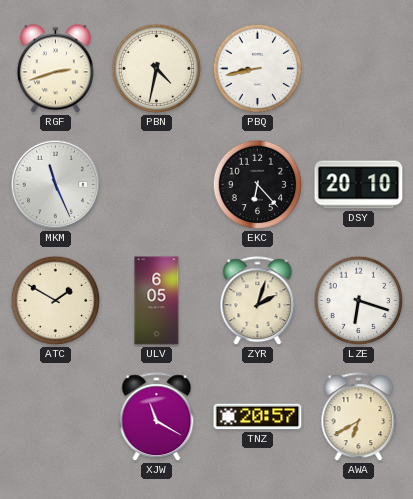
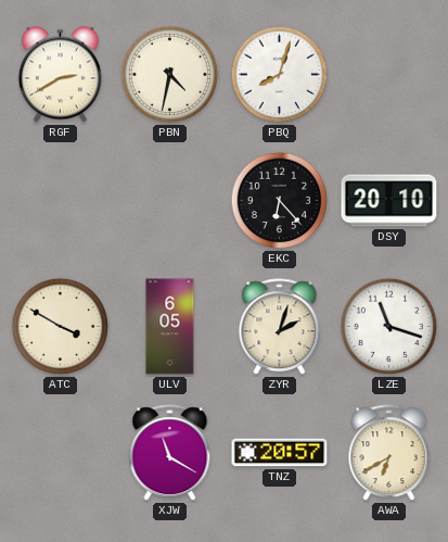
RGF: 2:42 -> 2:40 (60, 75)
PBQ: 8:43 -> 8:03 (280, 75)
MKM: 11:26 -> none (56, 185)
ATC: 1:50 -> 3:50 (61, 327)
LZE: 6:18 -> 11:18 (389, 327)
